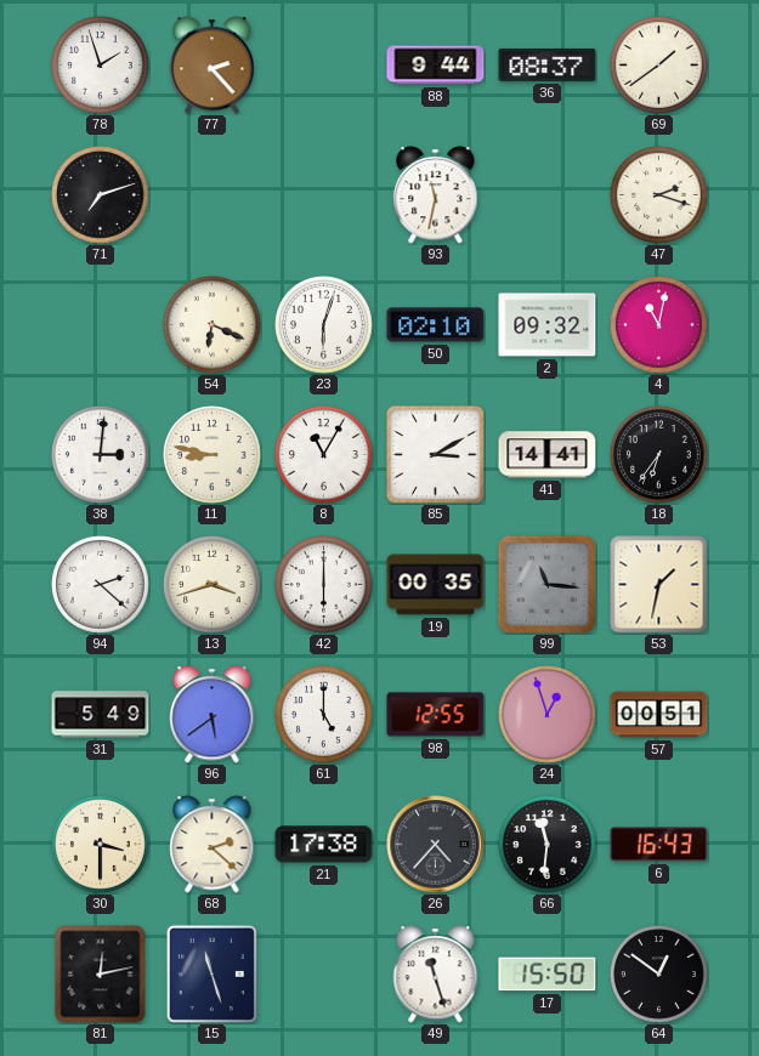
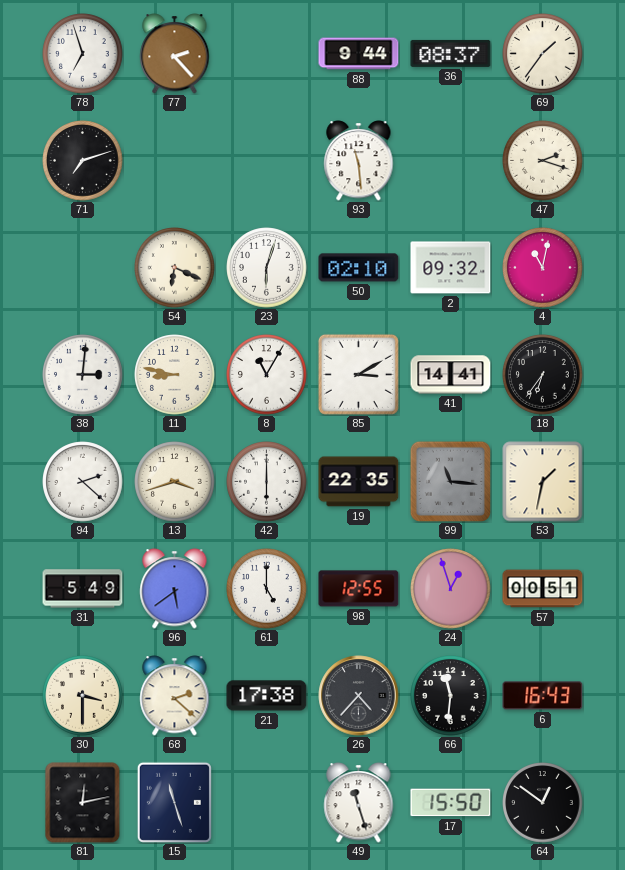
78: 1:57 -> 6:57 (83, 54)
69: 1:39 -> 1:36 (543, 54)
93: 11:32 -> 11:29 (359, 161)
19: 00:35 -> 22:35 (359, 482)
